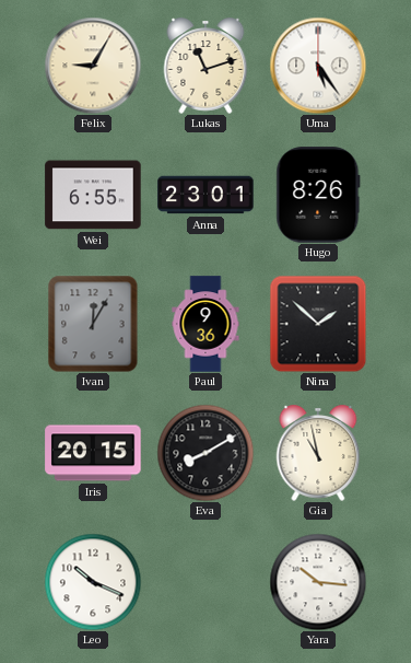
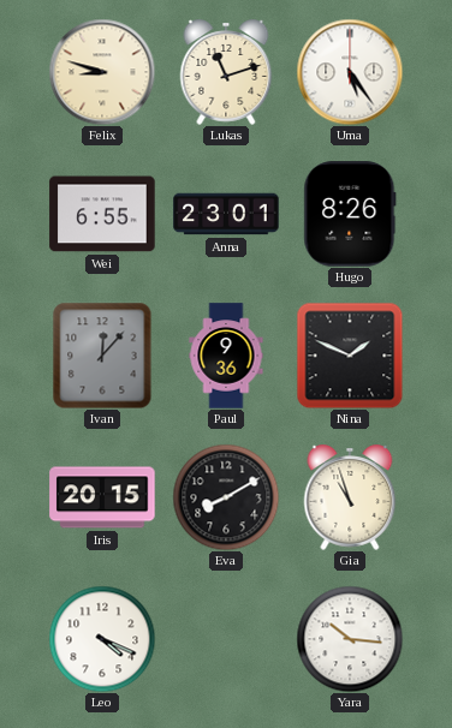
Felix: 9:05 -> 8:48 (102, 72)
Ivan: 12:05 -> 12:07 (102, 356)
Nina: 1:52 -> 1:49 (350, 356)
Gia: 10:58 -> 10:57 (350, 497)
Leo: 10:19 -> 4:19 (102, 639)
